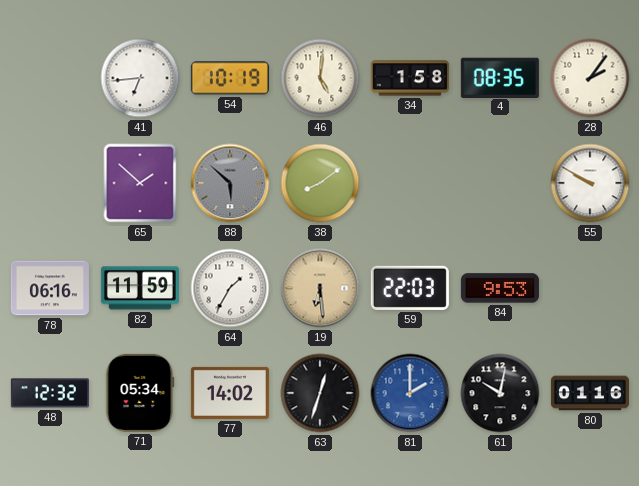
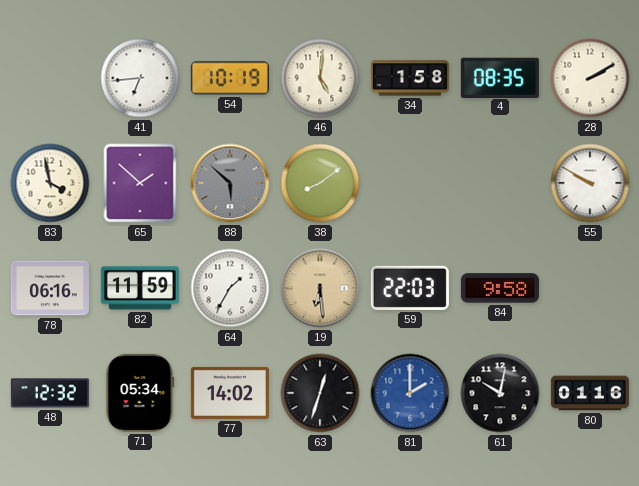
28: 2:06 -> 2:10 (590, 78)
83: none -> 3:58 (50, 183)
84: 9:53 -> 9:58 (500, 288)
